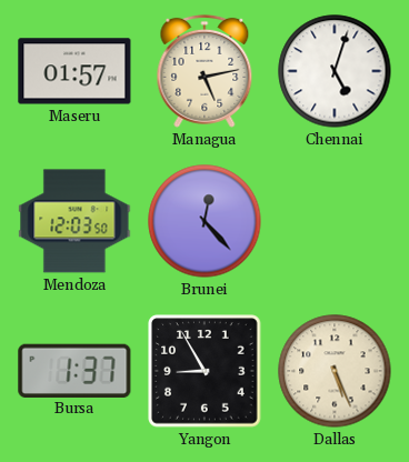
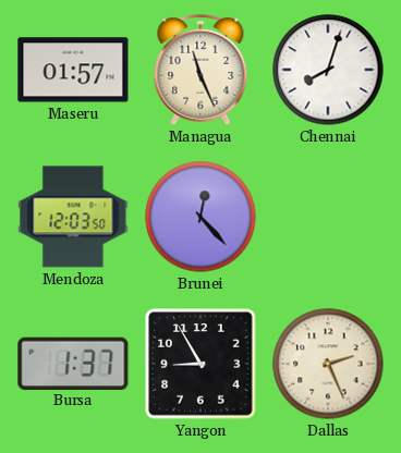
Managua: 5:13 -> 11:26 (200, 70)
Chennai: 5:03 -> 8:03 (328, 70)
Dallas: 5:26 -> 2:26 (328, 364)
